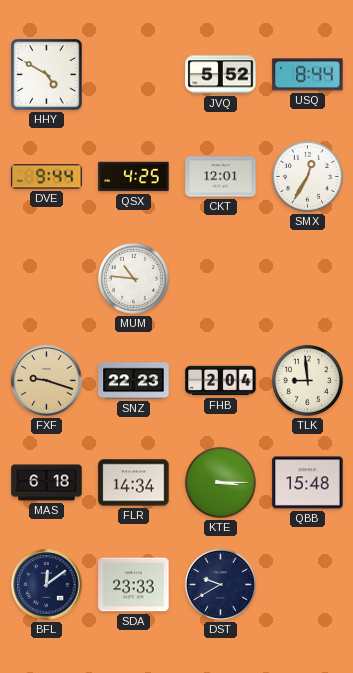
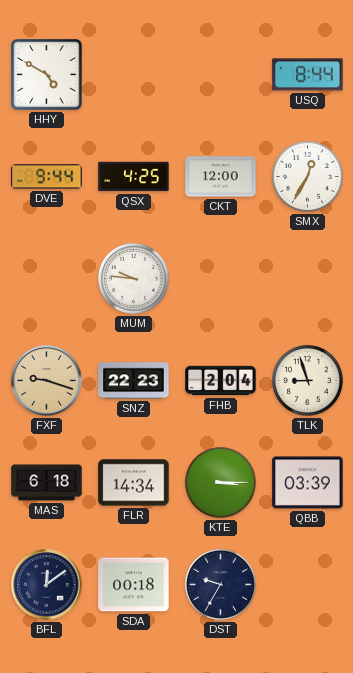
JVQ: 5:52 -> none (221, 75)
CKT: 12:01 -> 12:00 (221, 177)
MUM: 10:46 -> 9:46 (133, 278)
TLK: 8:59 -> 8:57 (307, 380)
QBB: 15:48 -> 03:39 (308, 483)
SDA: 23:33 -> 00:18 (134, 585)
DST: 9:40 -> 9:35 (220, 584)
